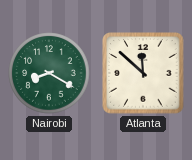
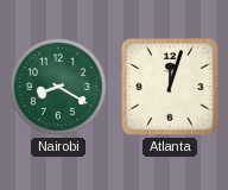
Atlanta: 11:52 -> 12:03 (170, 87)
